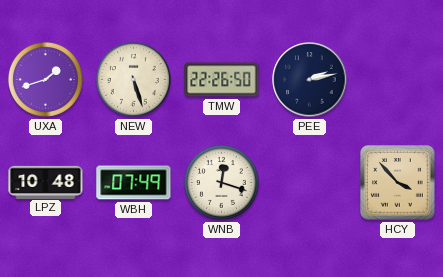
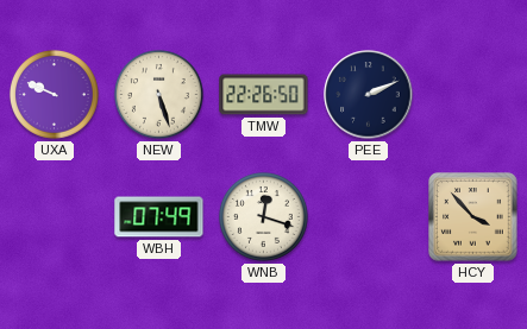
UXA: 1:42 -> 9:49 (54, 94)
PEE: 2:13 -> 2:11 (369, 95)
LPZ: 10:48 -> none (46, 182)
